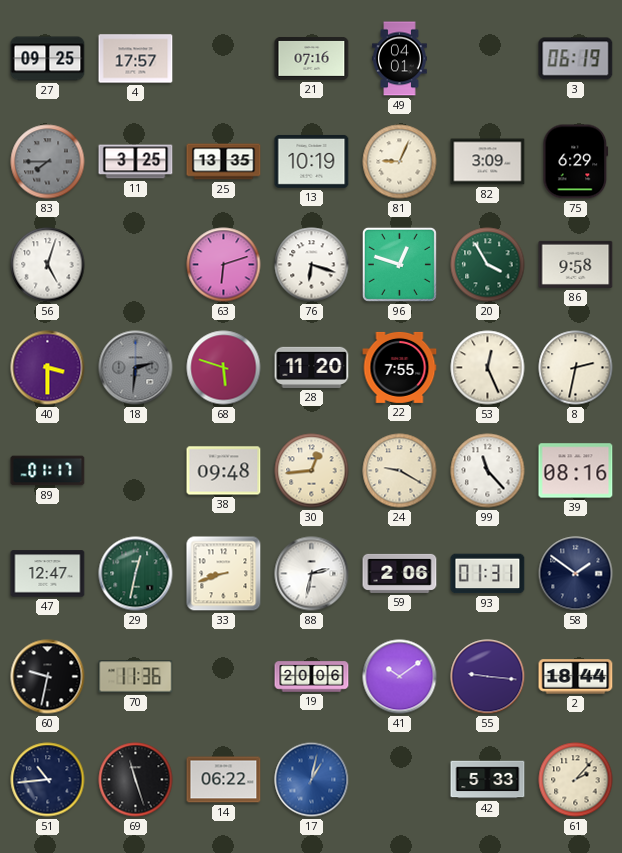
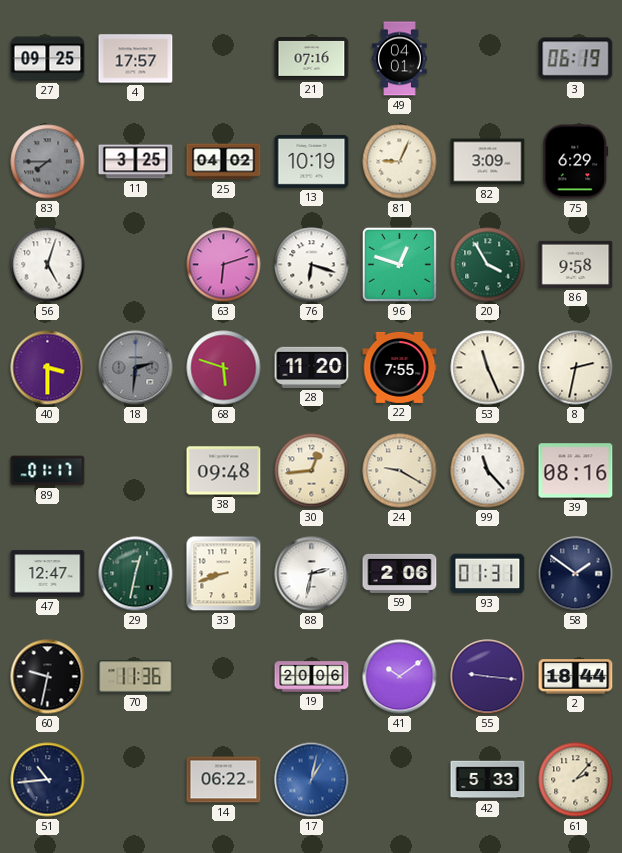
25: 13:35 -> 04:02 (224, 162)
53: 12:26 -> 11:26 (488, 368)
69: 11:27 -> none (136, 780)
